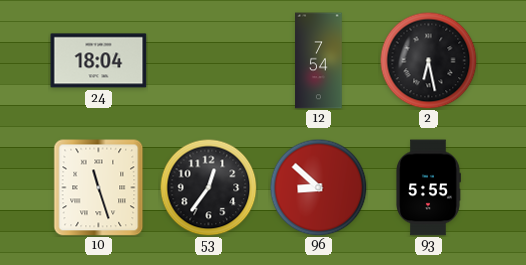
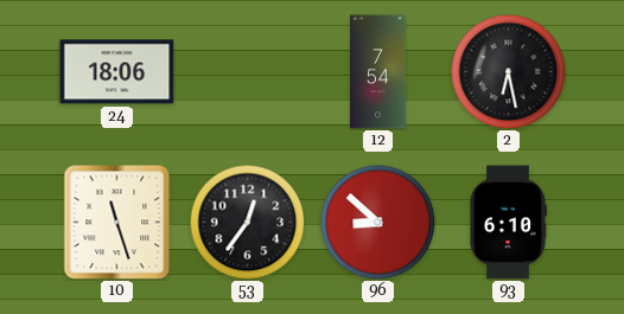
24: 18:04 -> 18:06 (117, 72)
93: 5:55 -> 6:10 (509, 223)
